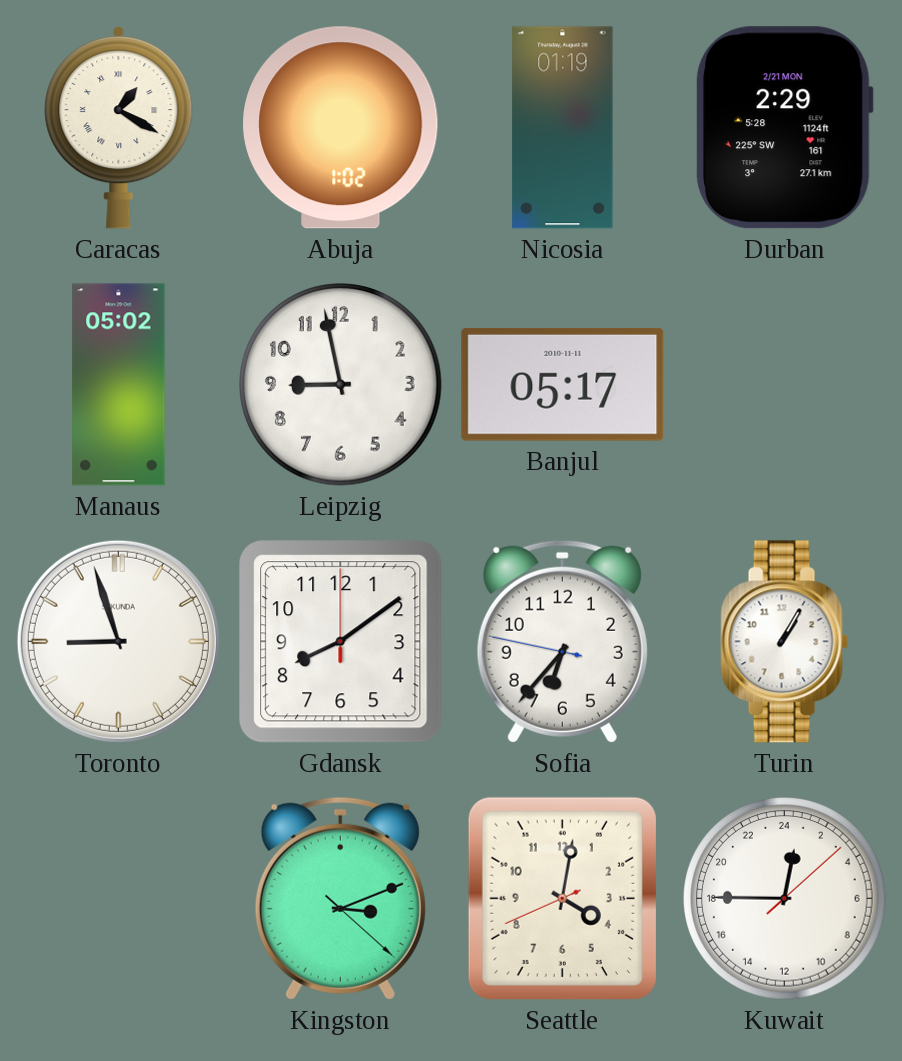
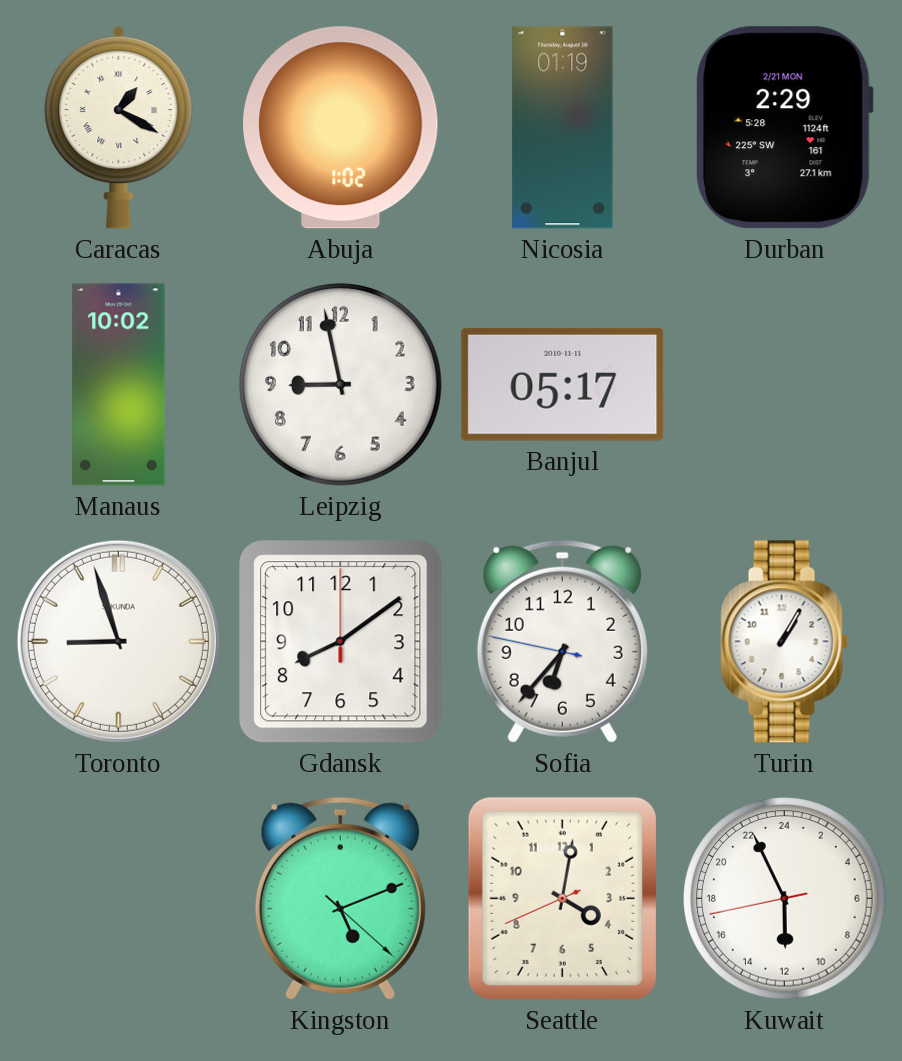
Manaus: 05:02 -> 10:02 (119, 385)
Kingston: 3:11 -> 5:11 (340, 898)
Kuwait: 0:45 -> 11:55 (785, 899)
